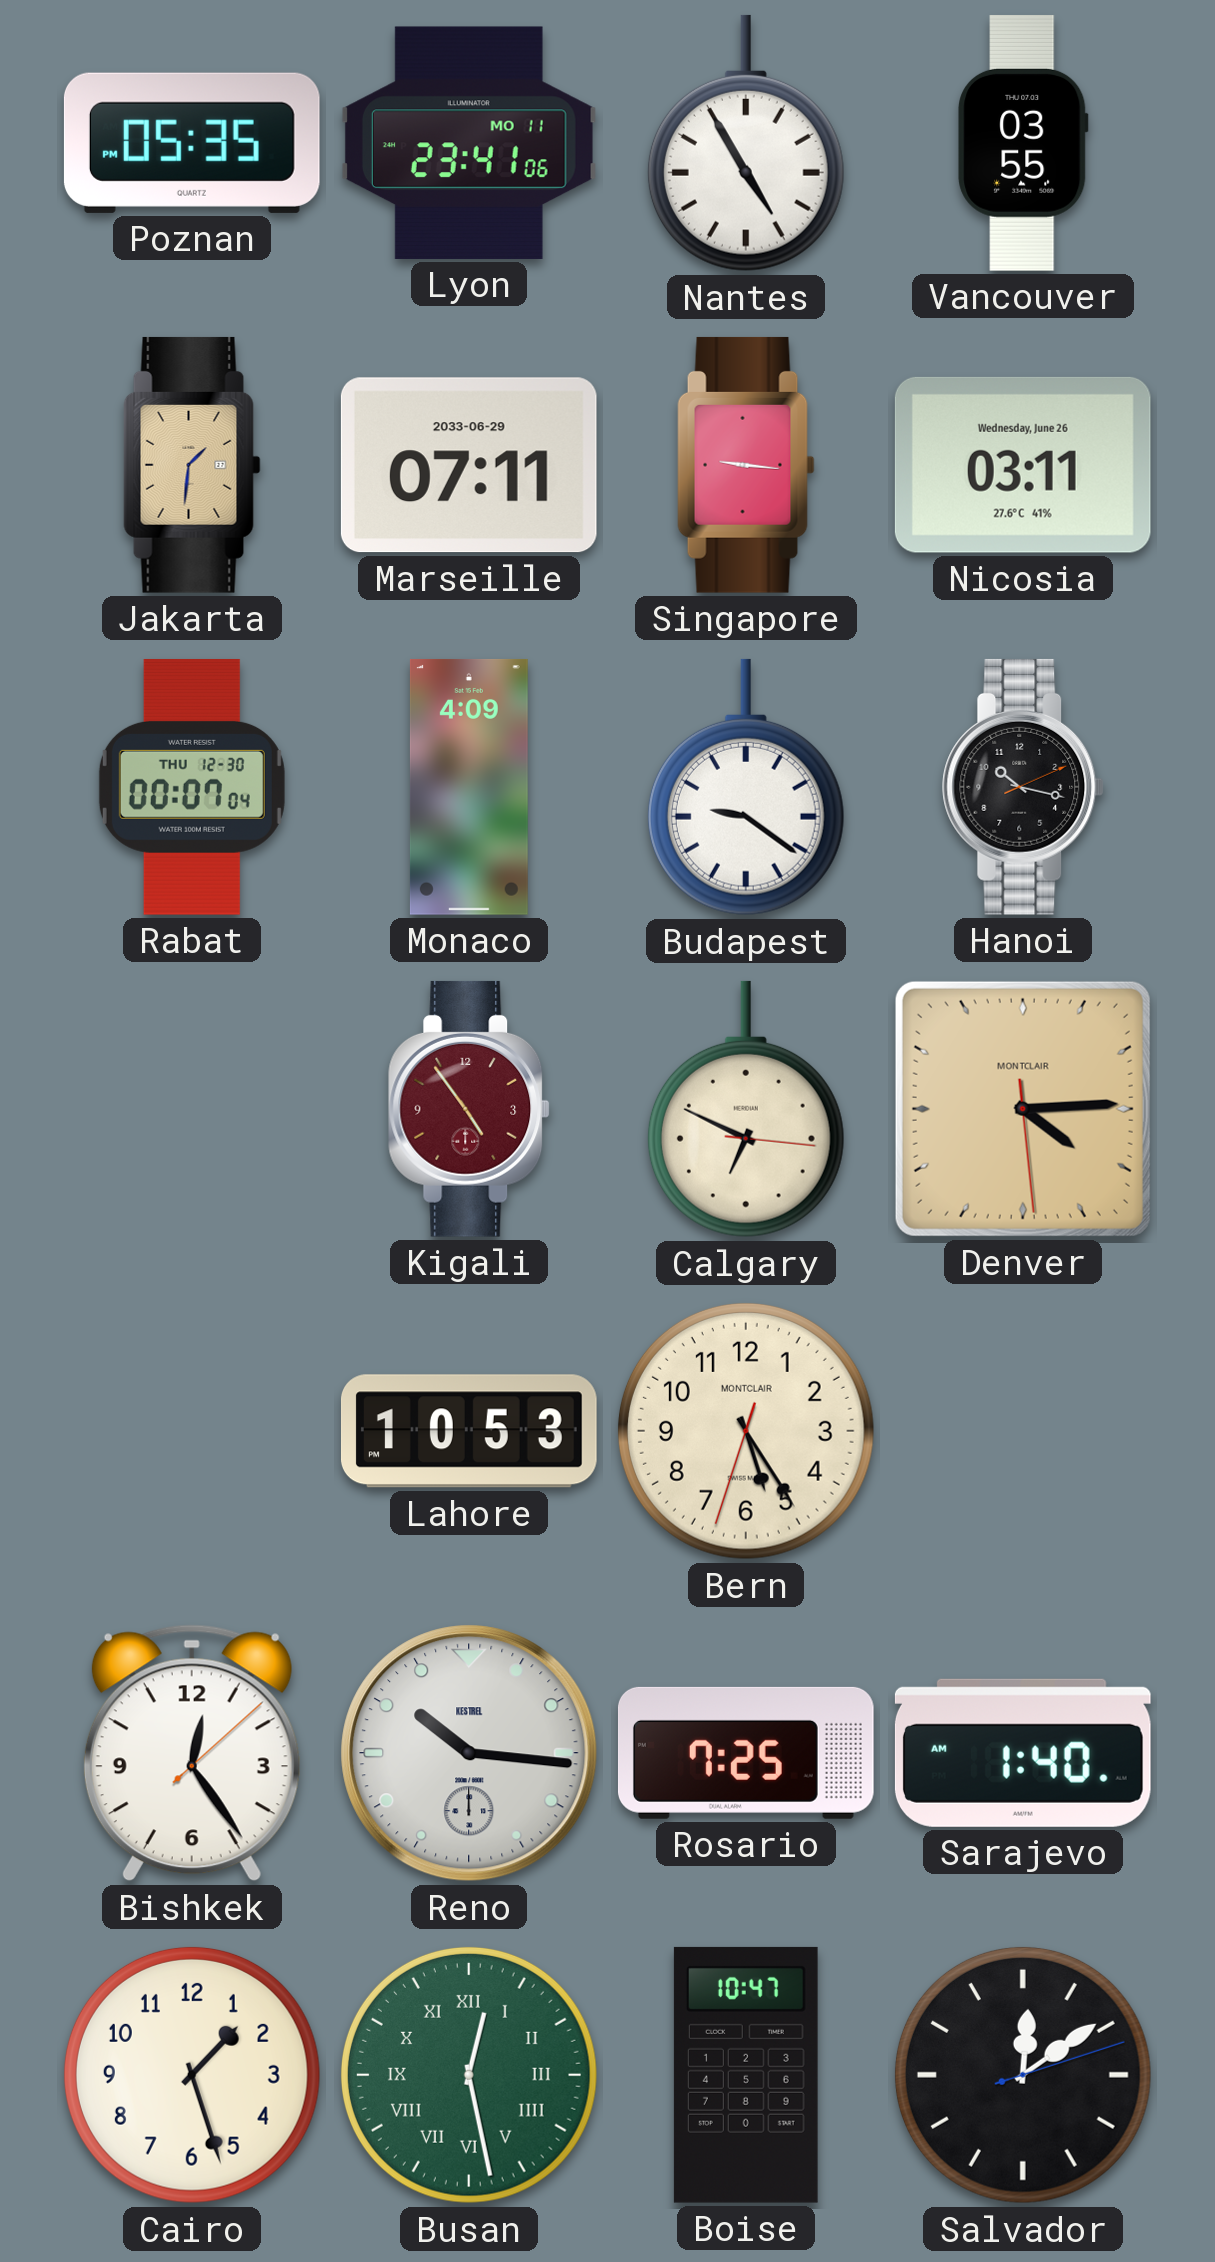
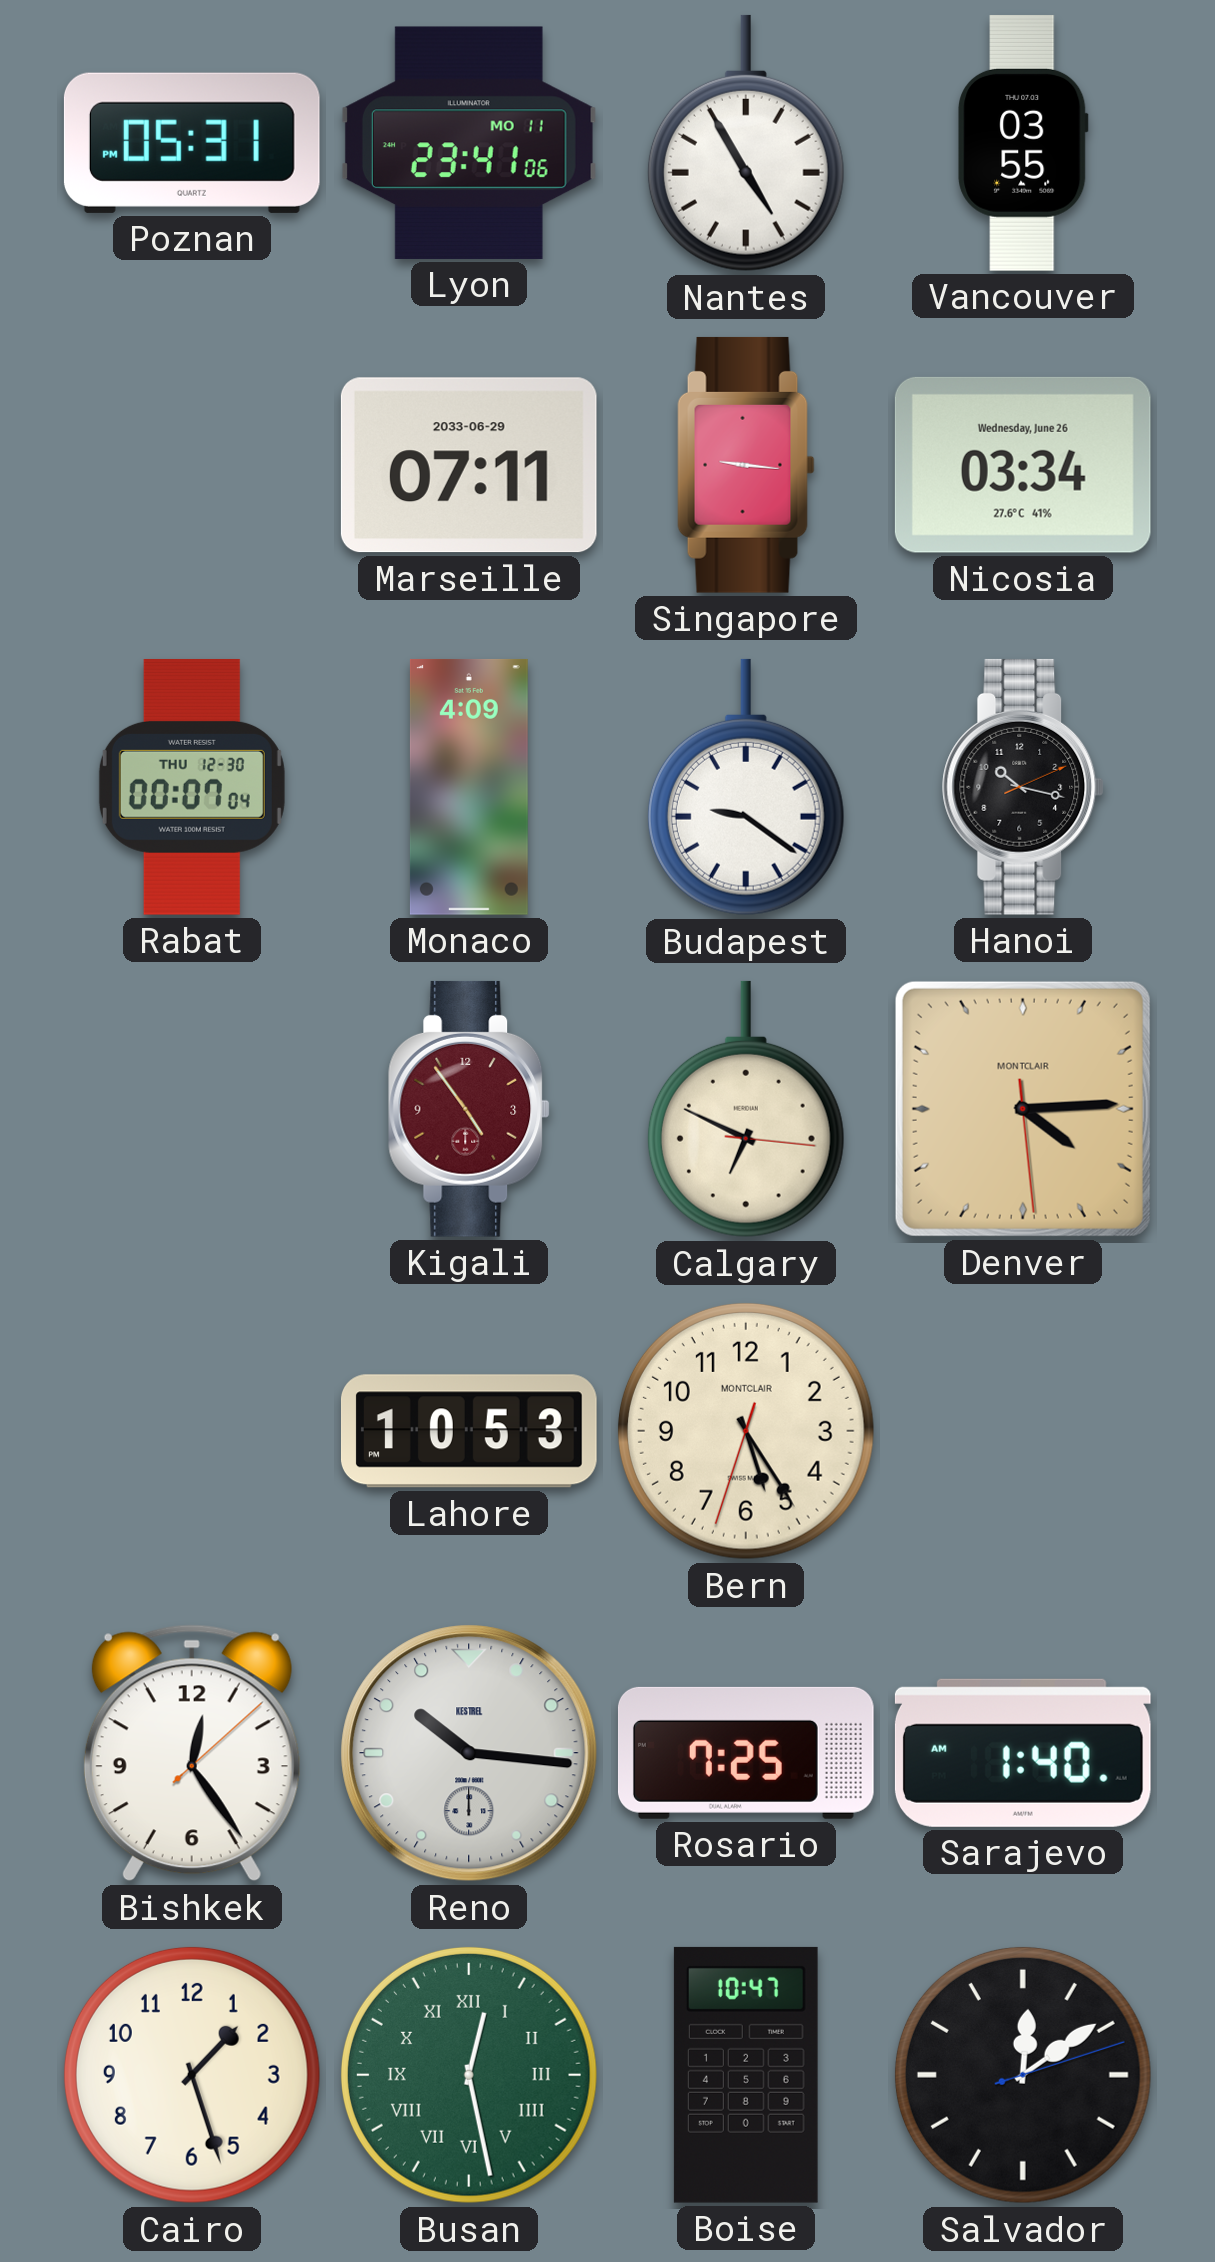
Poznan: 05:35 -> 05:31 (192, 143)
Jakarta: 1:31 -> none (192, 465)
Nicosia: 03:11 -> 03:34 (1023, 465)
